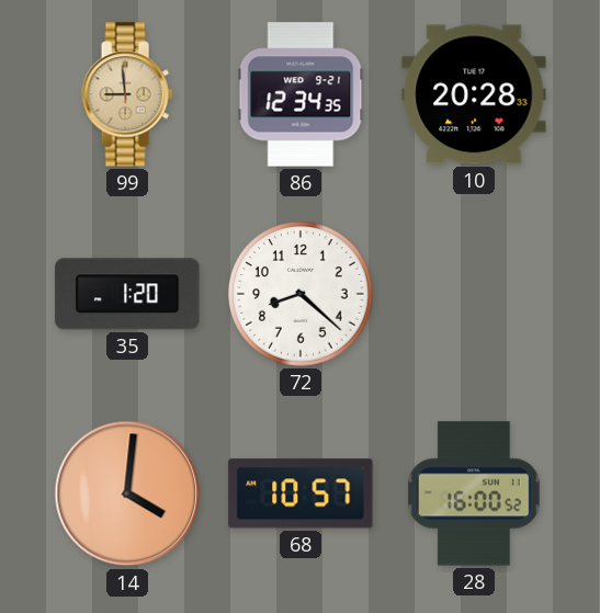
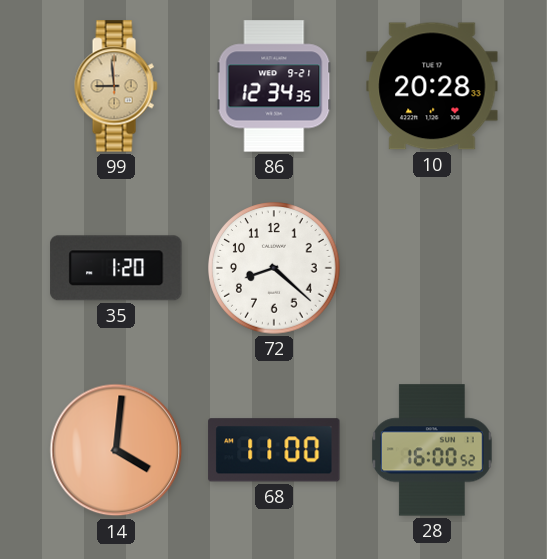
68: 10:57 -> 11:00 (274, 450)
